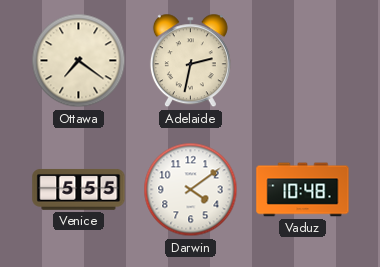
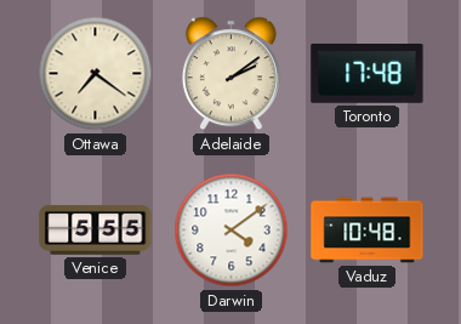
Adelaide: 2:32 -> 2:09 (231, 74)
Toronto: none -> 17:48 (368, 74)
